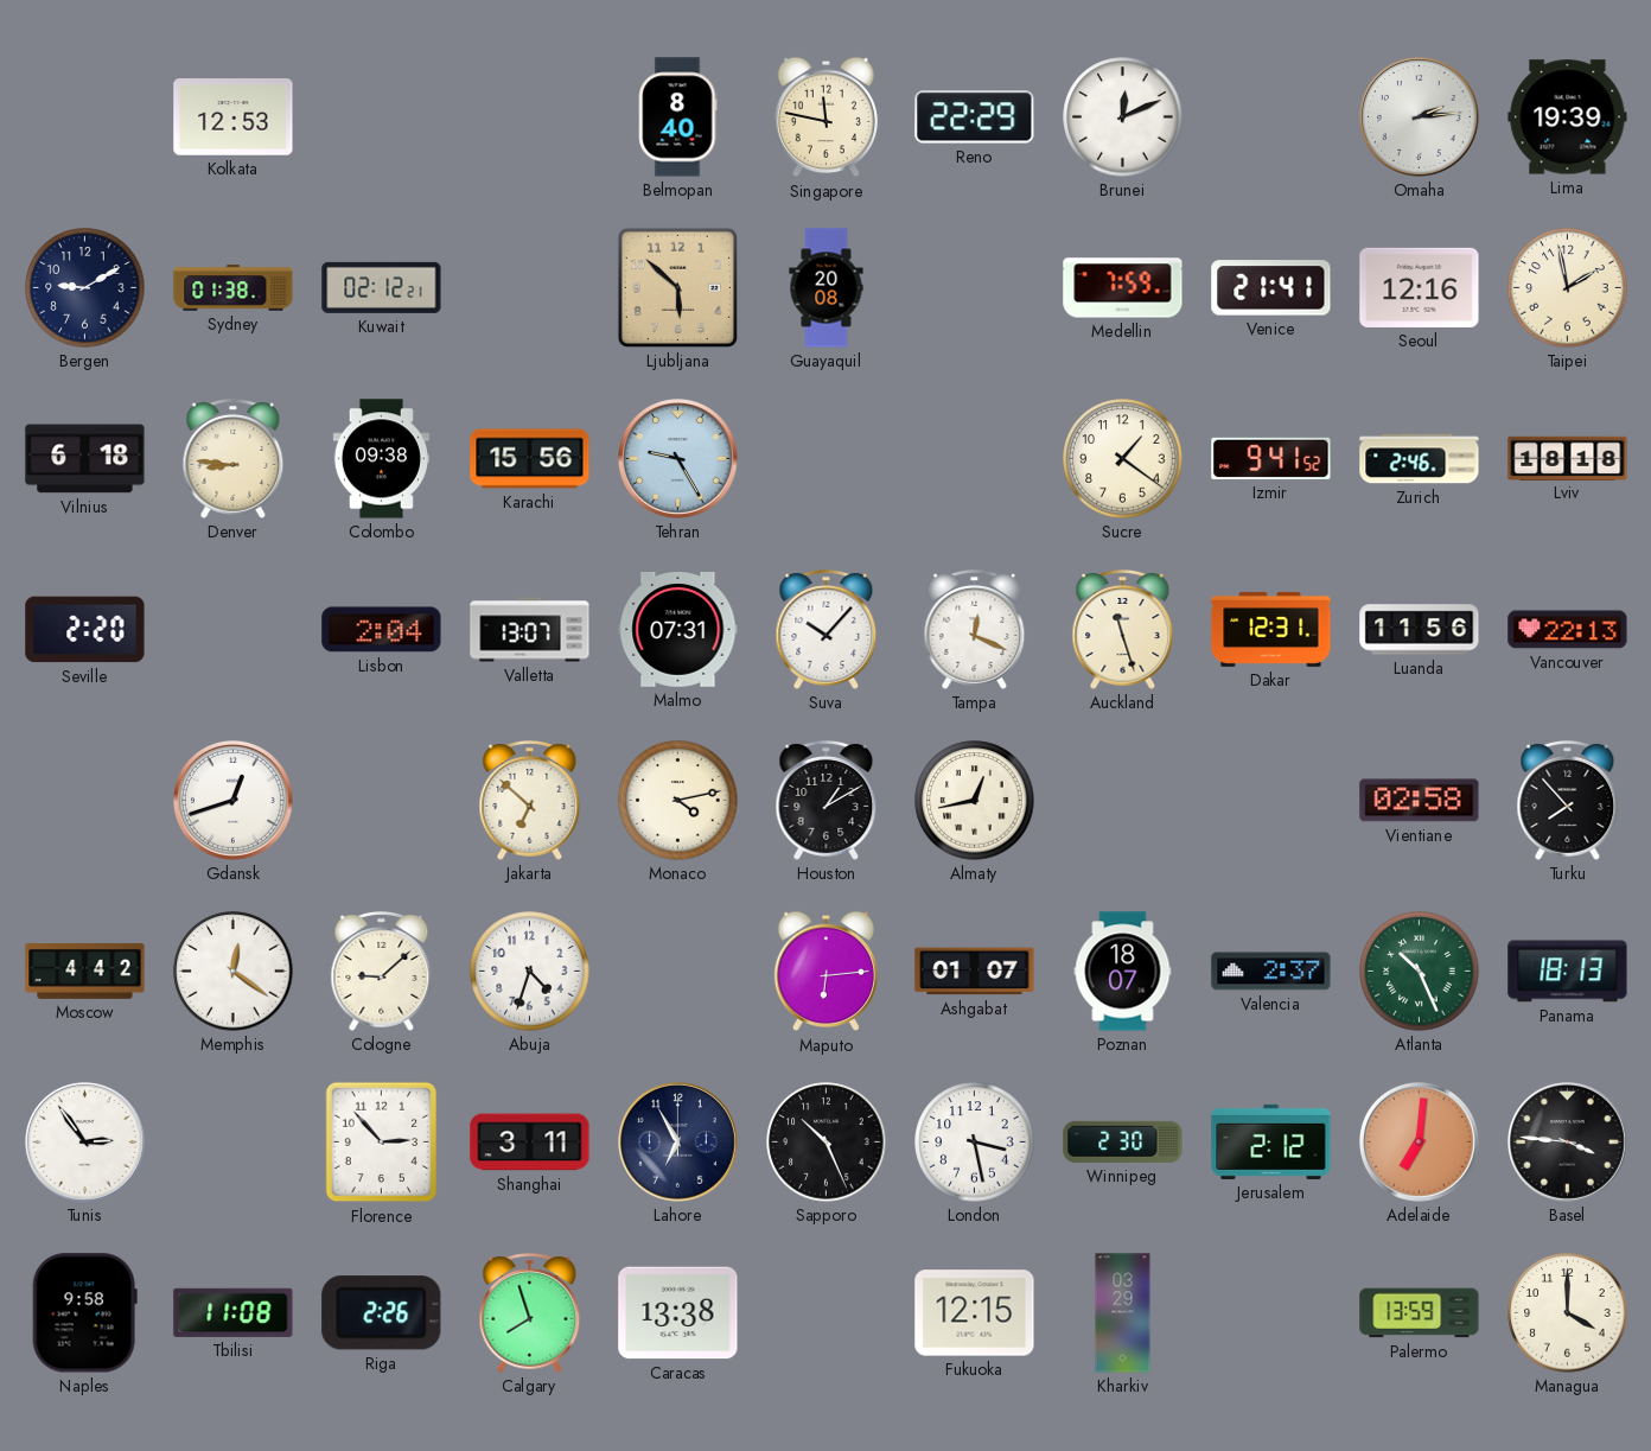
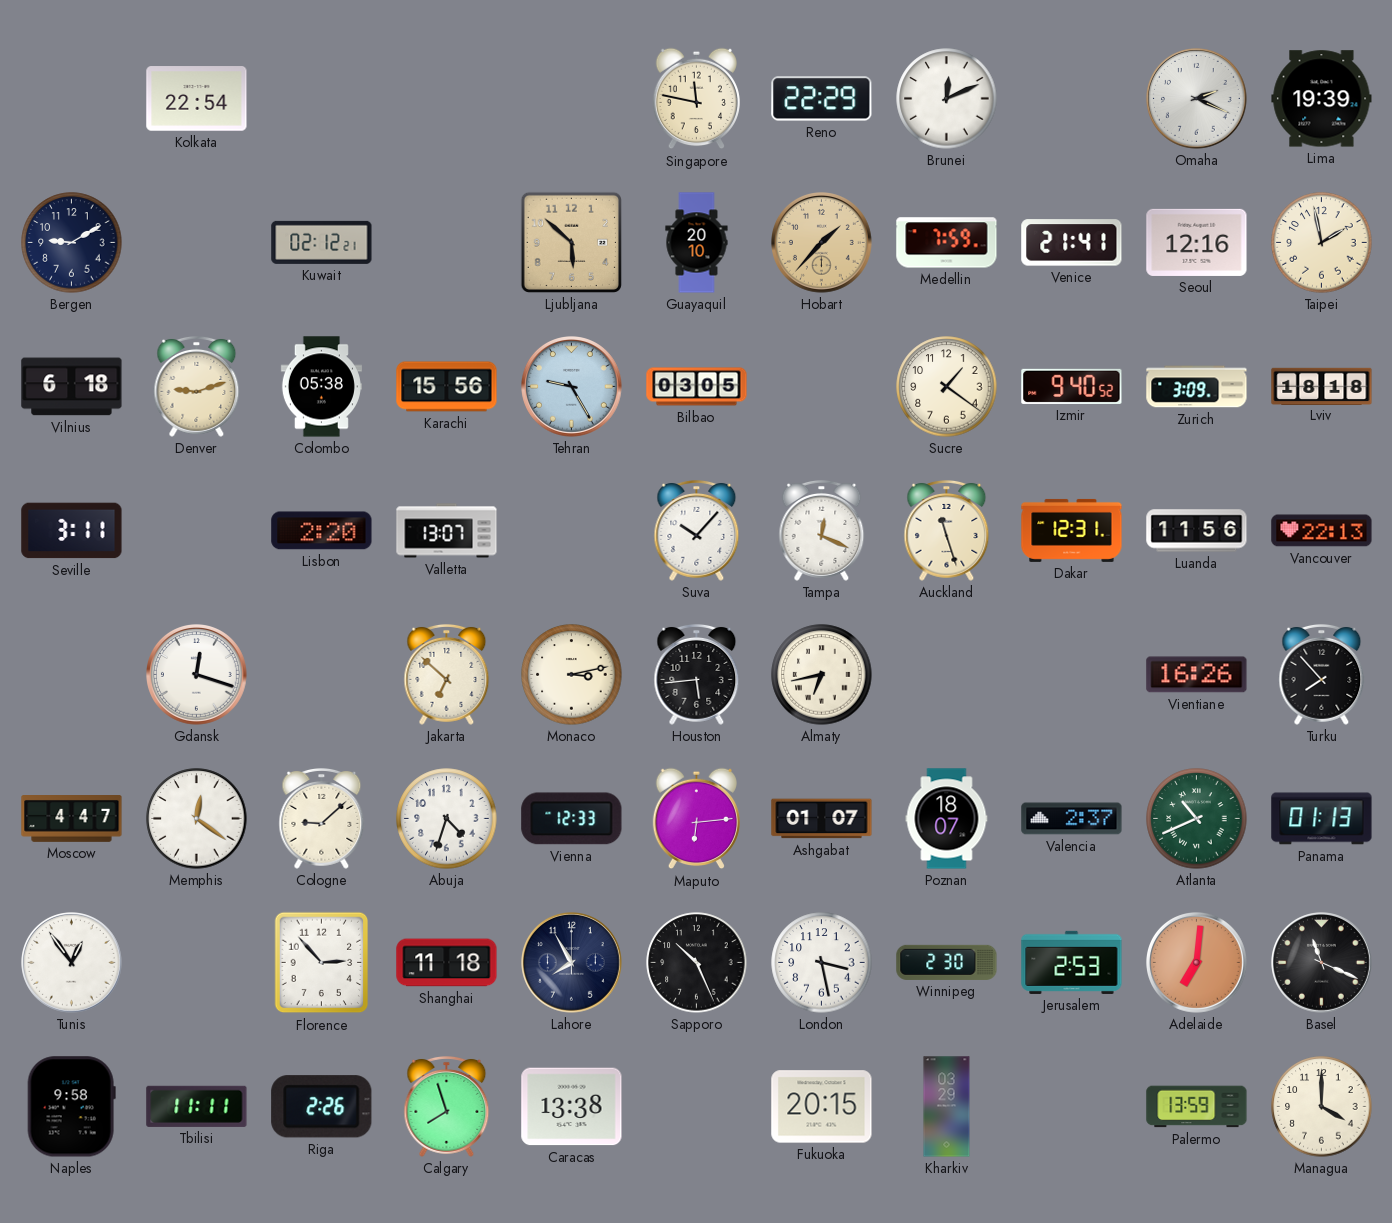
Kolkata: 12:53 -> 22:54 (197, 99)
Belmopan: 8:40 -> none (678, 117)
Omaha: 2:14 -> 2:19 (1197, 99)
Sydney: 01:38 -> none (234, 288)
Guayaquil: 20:08 -> 20:10 (697, 243)
Hobart: none -> 1:37 (822, 243)
Denver: 8:46 -> 9:12 (197, 387)
Colombo: 09:38 -> 05:38 (321, 387)
Bilbao: none -> 03:05 (697, 387)
Izmir: 9:41 -> 9:40 (1072, 386)
Zurich: 2:46 -> 3:09 (1197, 387)
Seville: 2:20 -> 3:11 (72, 531)
Lisbon: 2:04 -> 2:20 (322, 531)
Malmo: 07:31 -> none (678, 630)
Gdansk: 12:42 -> 12:18 (197, 675)
Monaco: 4:13 -> 3:13 (572, 675)
Houston: 1:10 -> 5:44 (697, 675)
Almaty: 12:43 -> 6:43 (822, 675)
Vientiane: 02:58 -> 16:26 (1197, 675)
Moscow: 4:42 -> 4:47 (72, 819)
Vienna: none -> 12:33 (572, 819)
Atlanta: 10:26 -> 10:41 (1197, 819)
Panama: 18:13 -> 01:13 (1322, 819)
Tunis: 2:54 -> 12:54 (72, 963)
Shanghai: 3:11 -> 11:18 (447, 963)
Lahore: 6:55 -> 7:55 (572, 963)
Jerusalem: 2:12 -> 2:53 (1072, 962)
Basel: 3:46 -> 11:19 (1322, 963)
Tbilisi: 11:08 -> 11:11 (197, 1106)
Fukuoka: 12:15 -> 20:15 (822, 1107)
